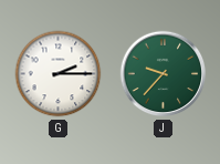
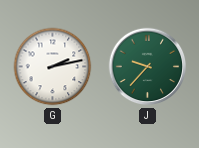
G: 2:15 -> 2:13 (53, 67)
